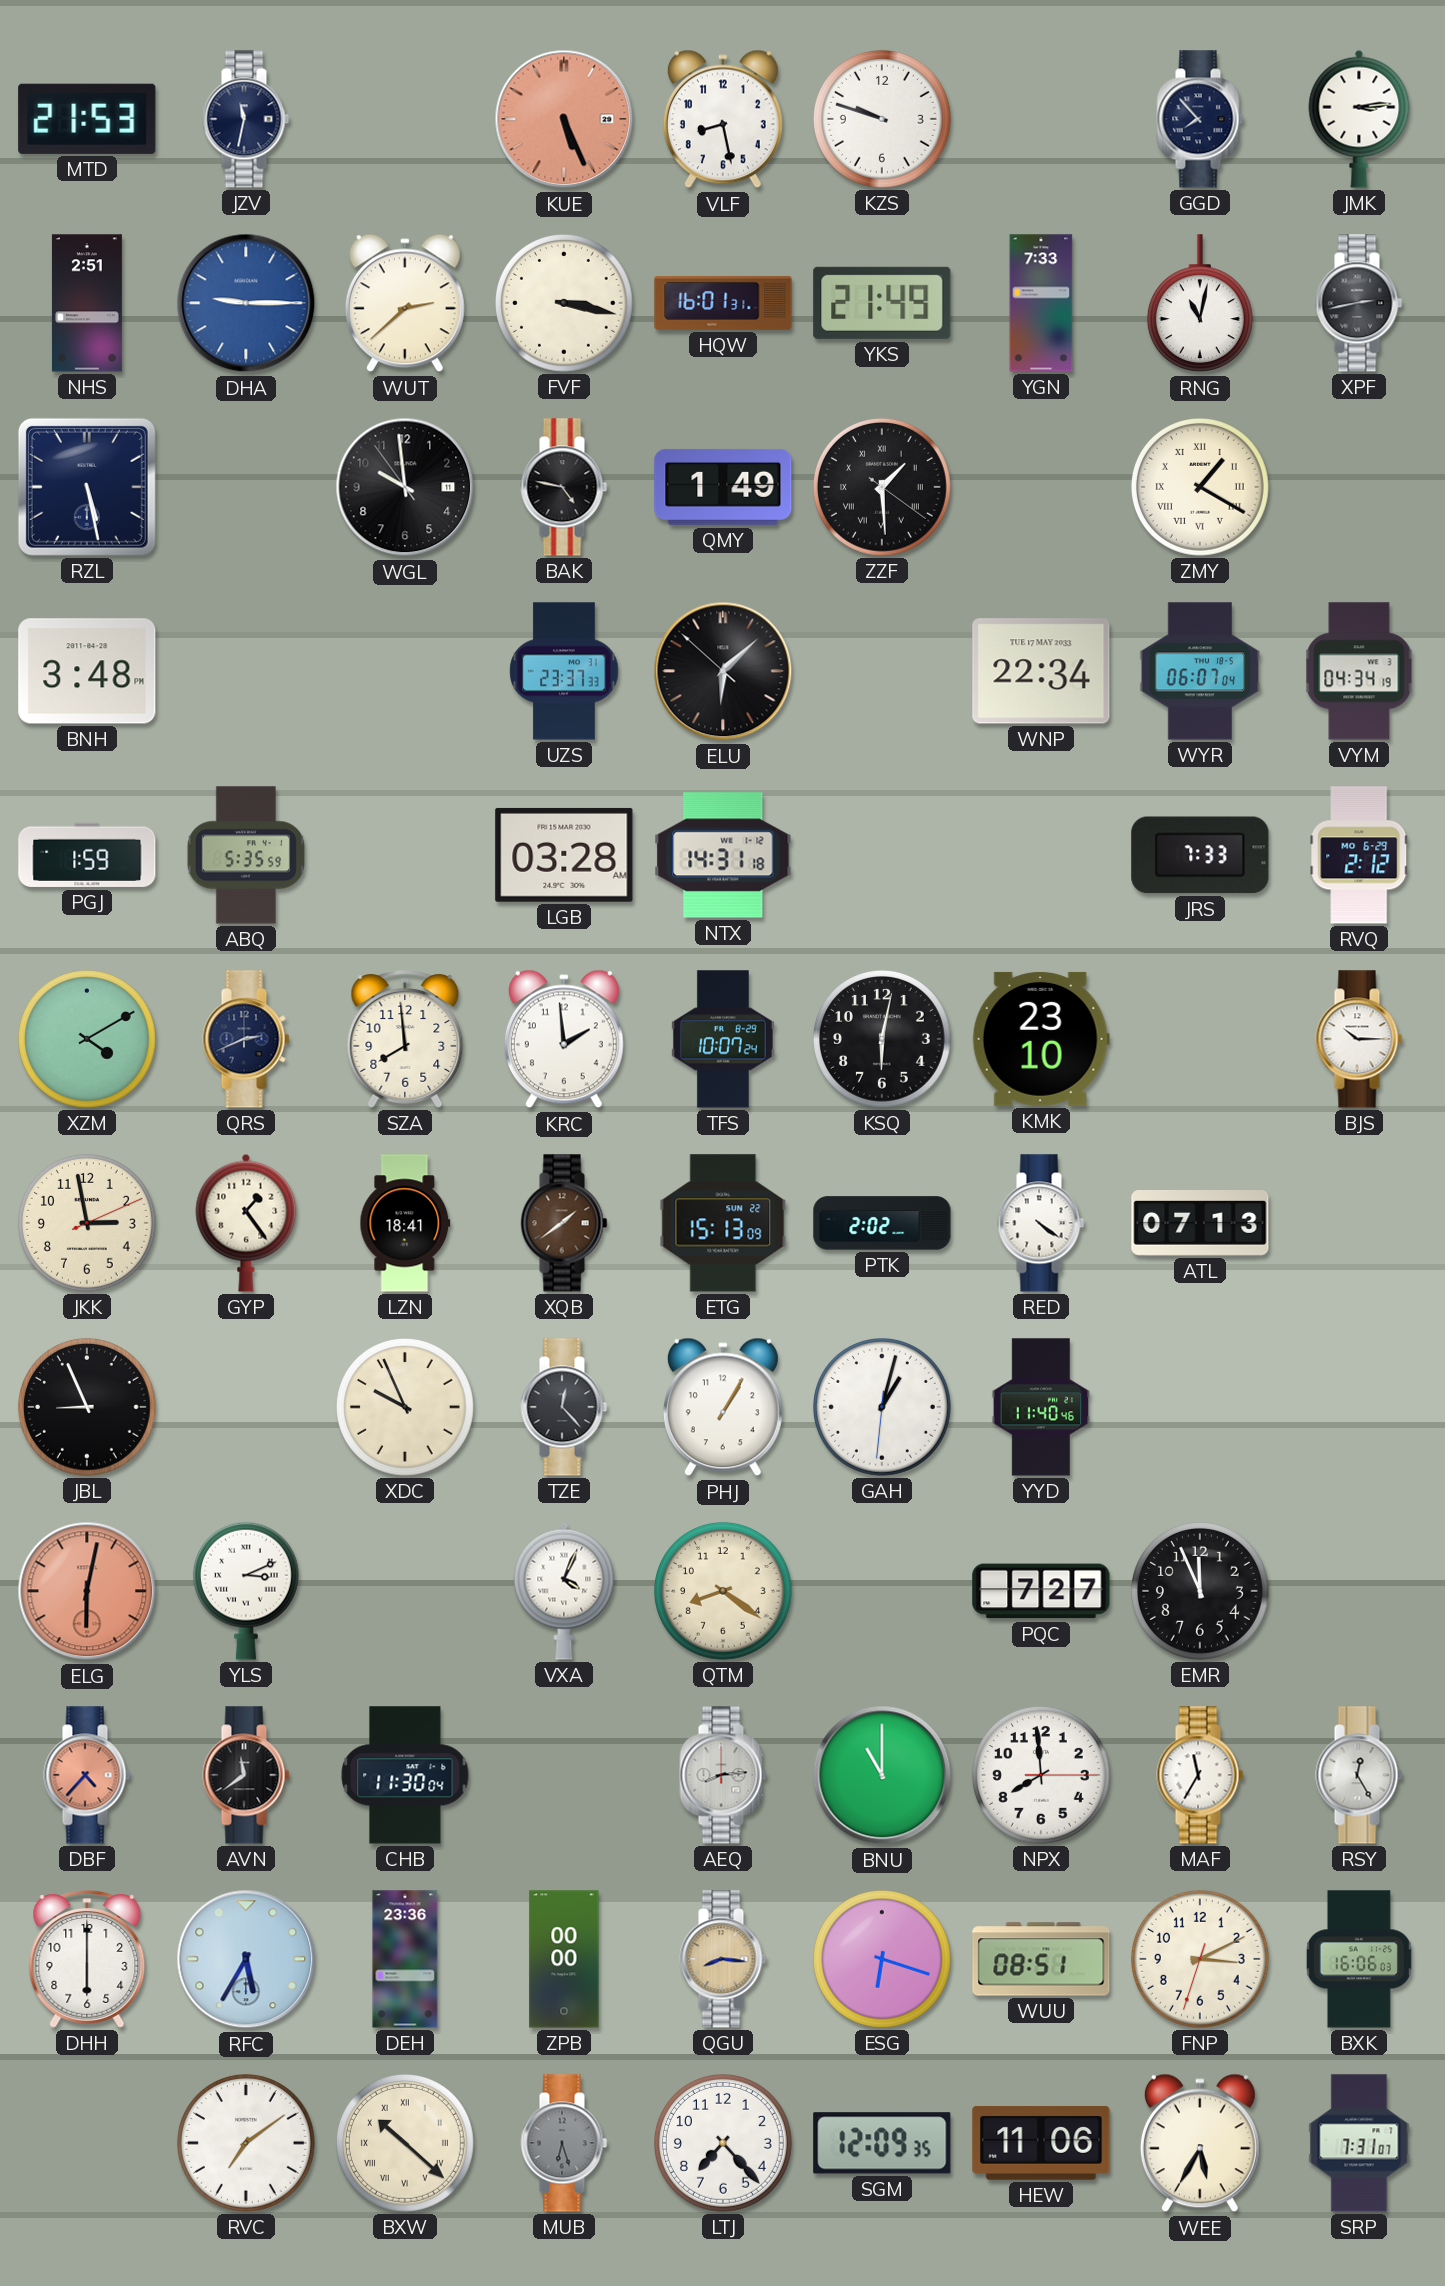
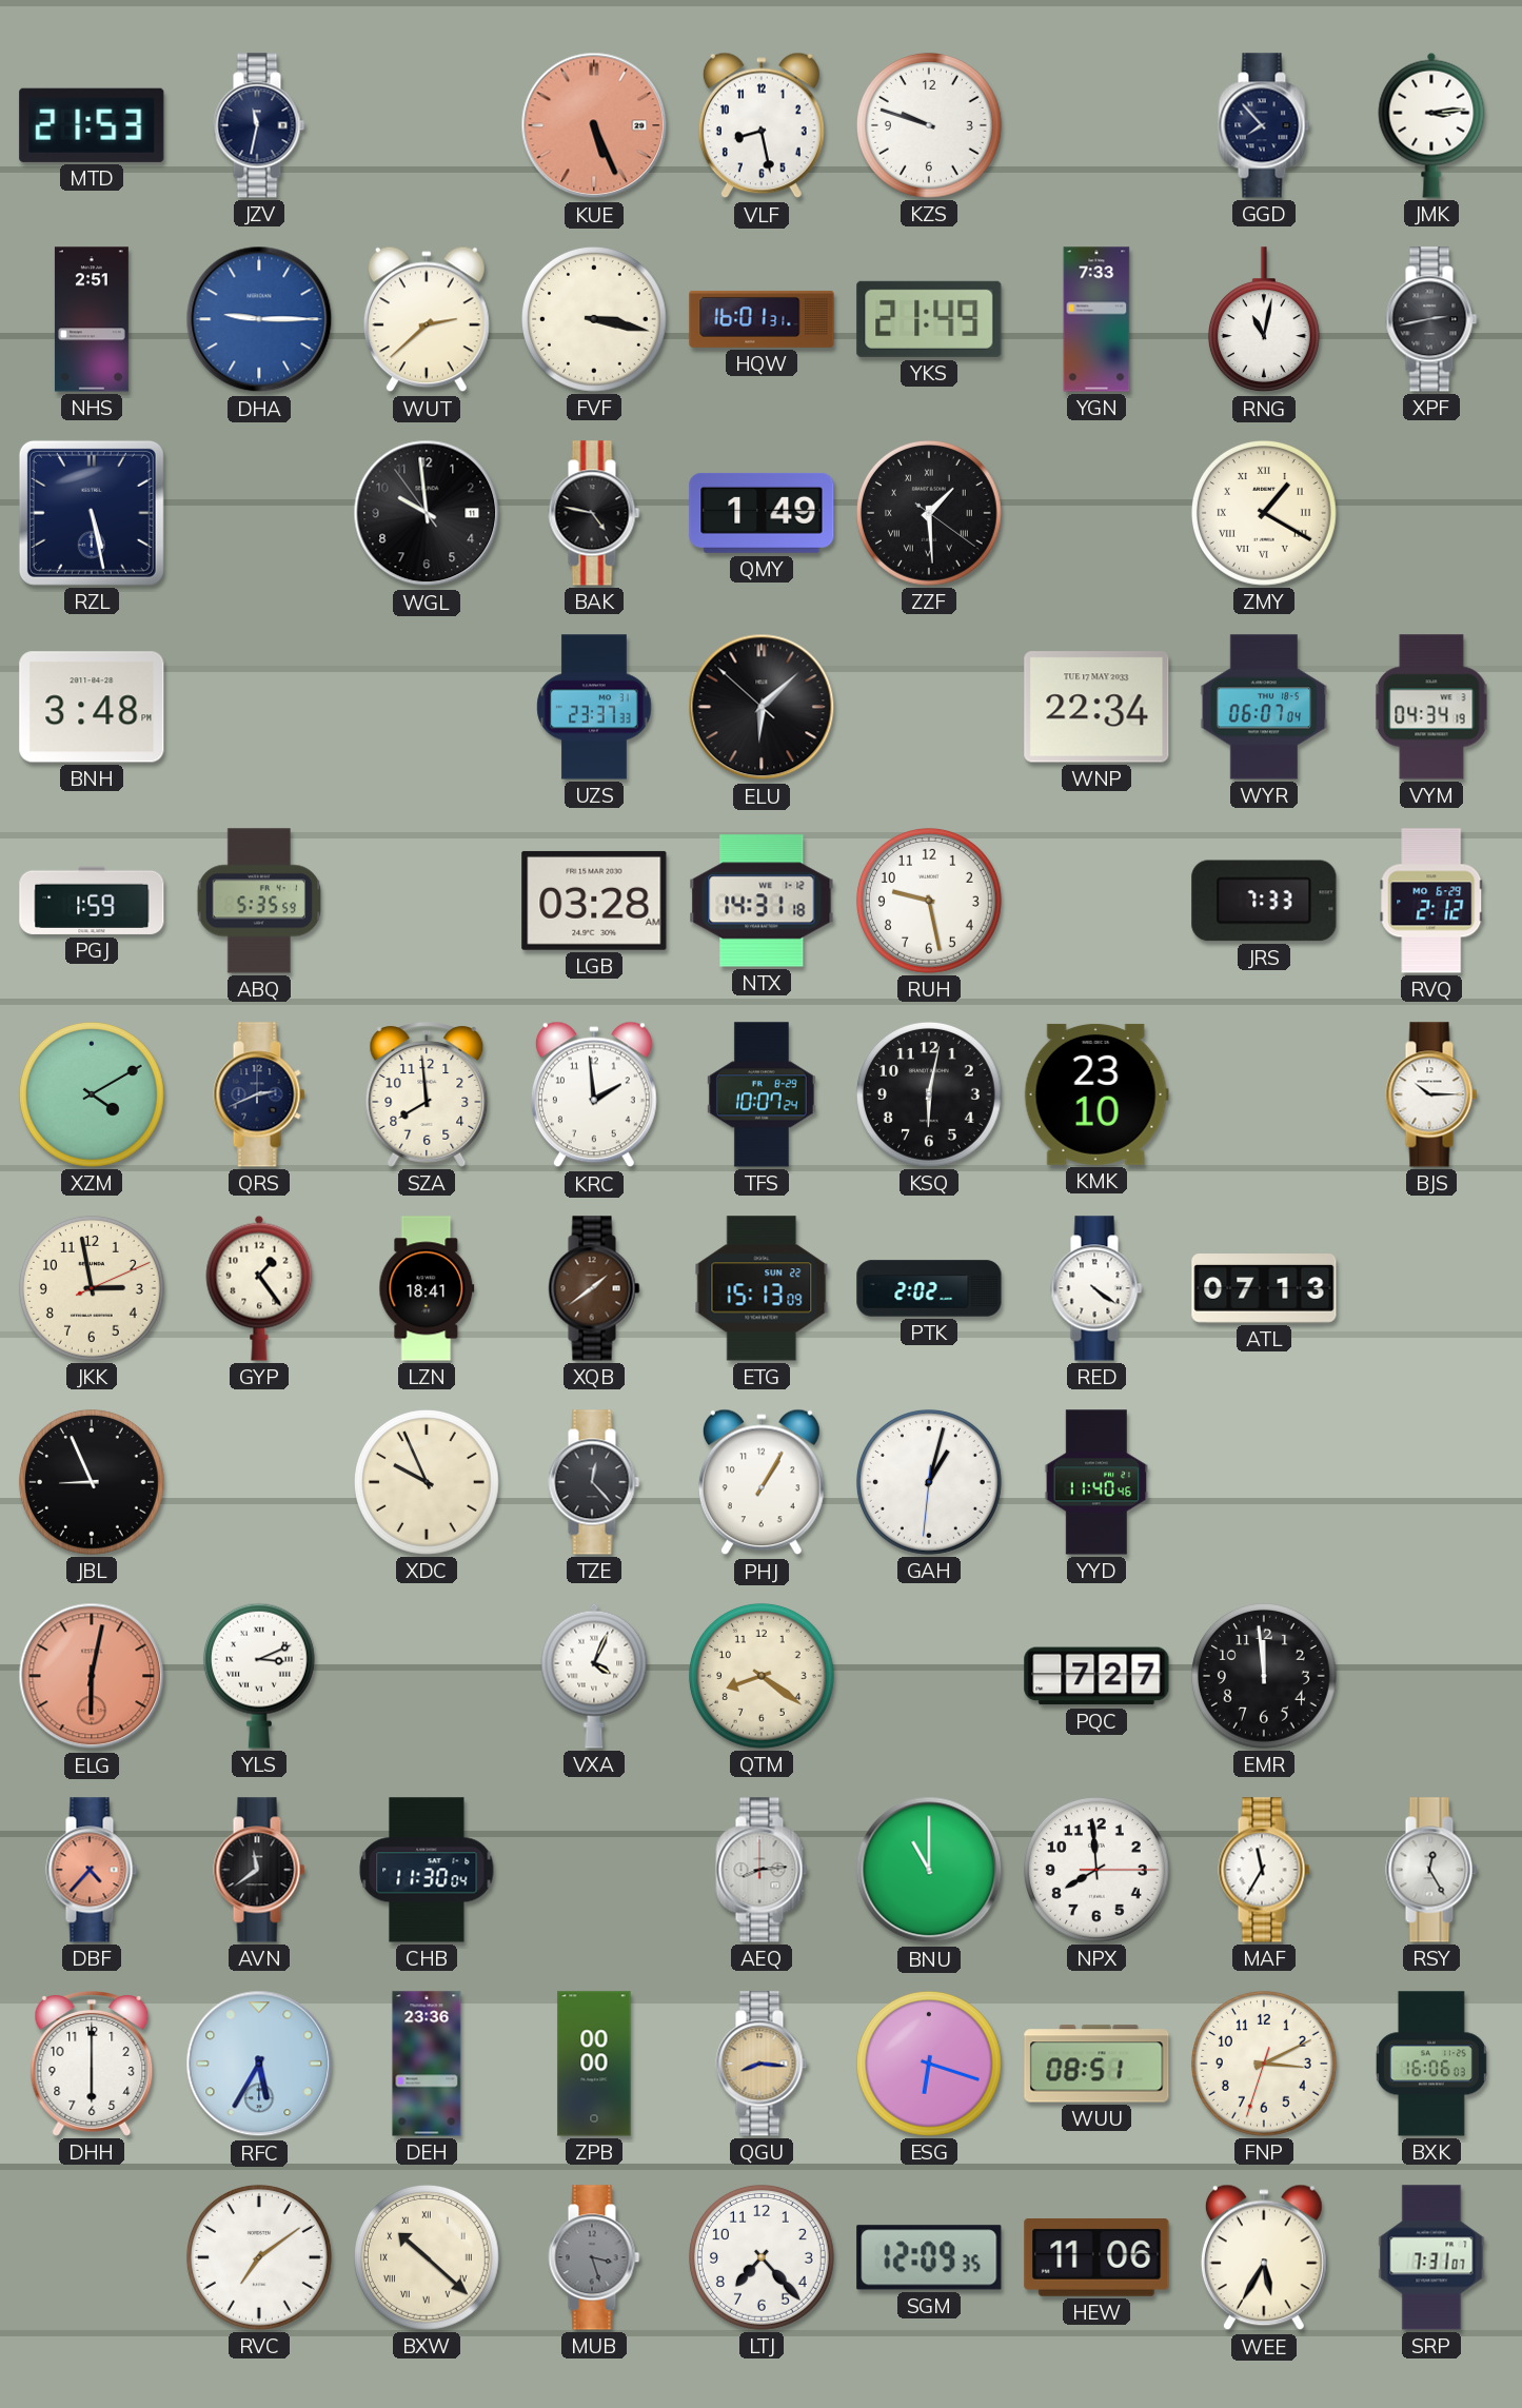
RUH: none -> 9:28 (929, 901)
EMR: 11:56 -> 11:59 (1264, 1676)
MUB: 6:27 -> 3:27 (594, 2257)
